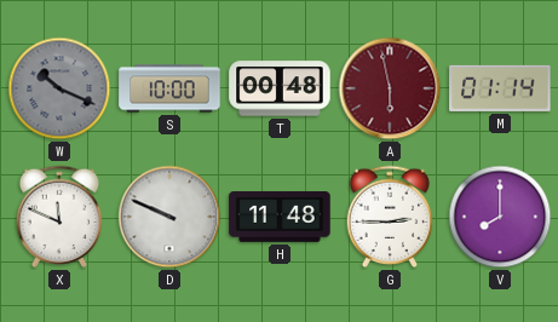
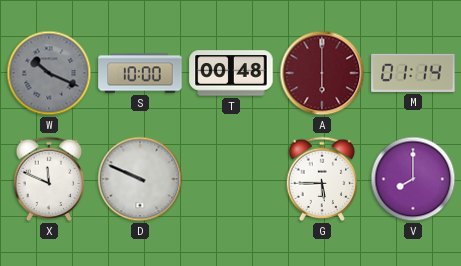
A: 5:58 -> 6:00 (322, 73)
H: 11:48 -> none (280, 218)
G: 2:45 -> 5:45 (322, 179)
